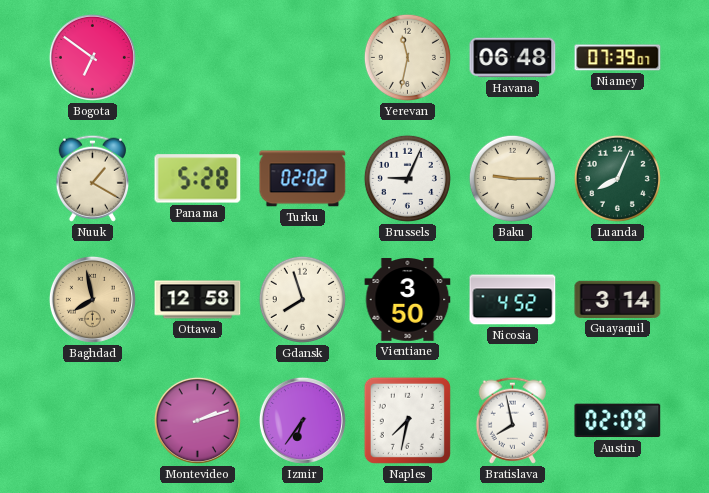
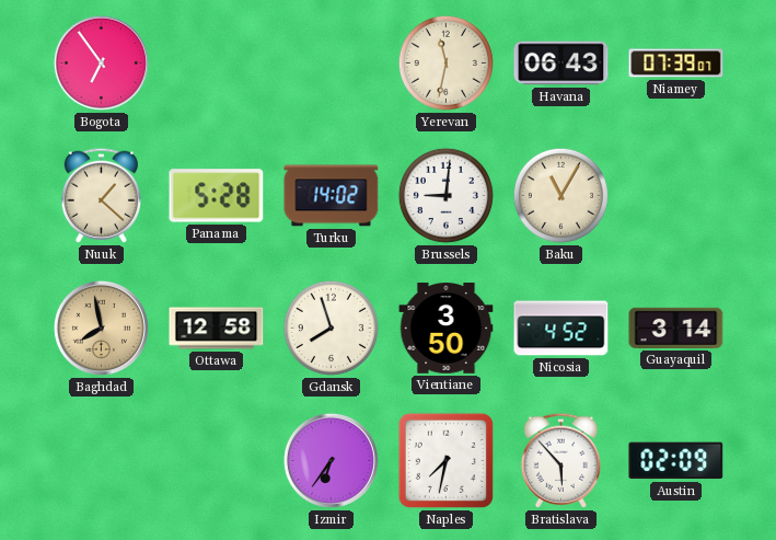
Bogota: 6:51 -> 6:54 (101, 62)
Havana: 06:48 -> 06:43 (561, 64)
Nuuk: 1:20 -> 1:22 (101, 195)
Turku: 02:02 -> 14:02 (332, 196)
Brussels: 9:04 -> 9:01 (445, 195)
Baku: 9:15 -> 11:05 (560, 195)
Luanda: 8:04 -> none (617, 178)
Montevideo: 2:12 -> none (197, 420)
Bratislava: 7:58 -> 5:53 (560, 460)
